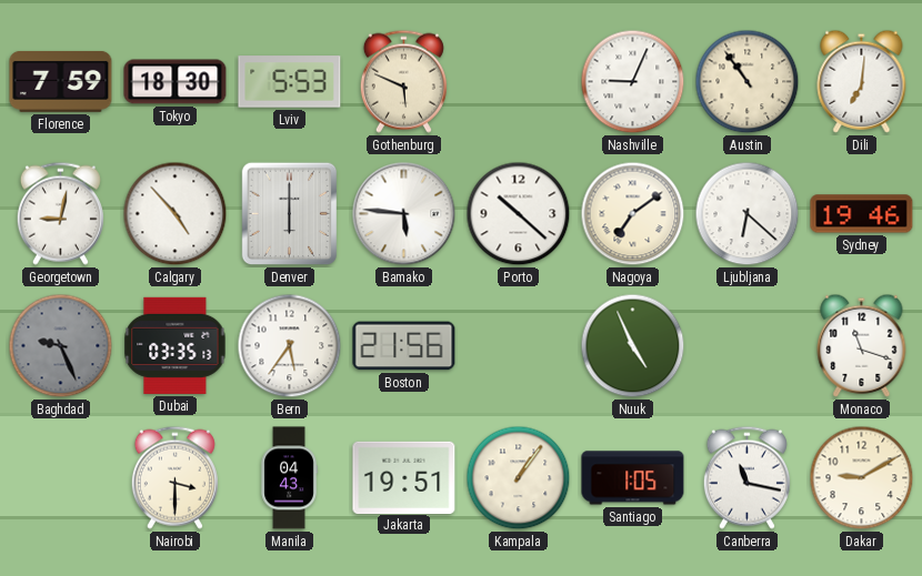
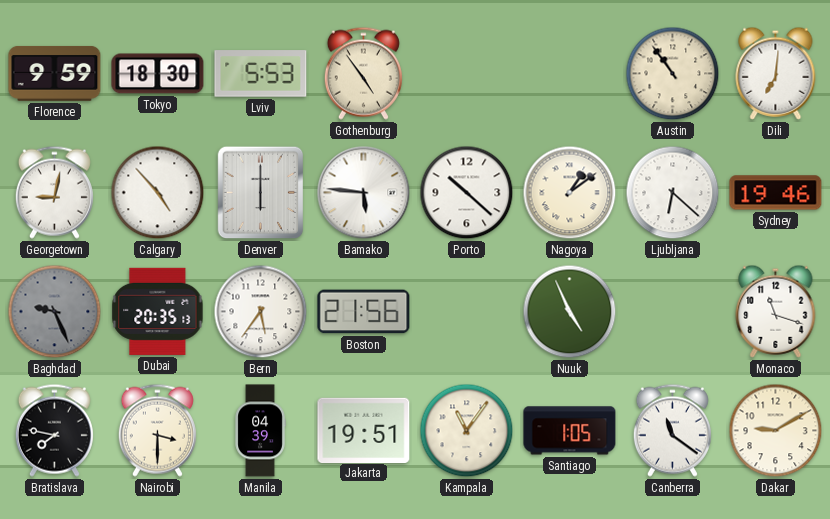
Florence: 7:59 -> 9:59 (55, 73)
Gothenburg: 5:49 -> 4:54 (363, 73)
Nashville: 9:04 -> none (633, 82)
Nagoya: 7:09 -> 1:09 (570, 193)
Dubai: 03:35 -> 20:35 (158, 311)
Bratislava: none -> 7:47 (54, 430)
Manila: 04:43 -> 04:39 (260, 431)
Kampala: 1:06 -> 11:06 (467, 431)
Canberra: 11:17 -> 11:21 (672, 430)
